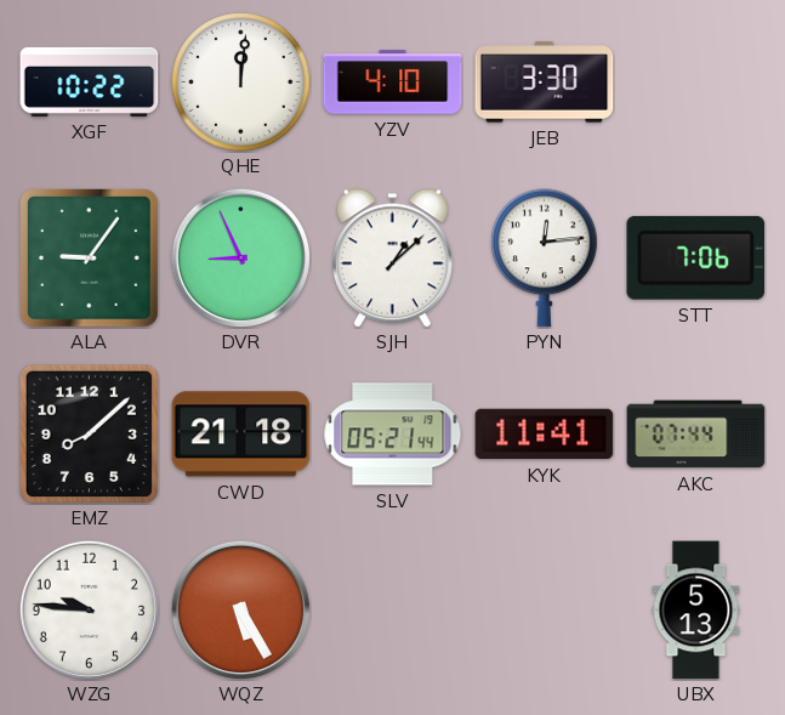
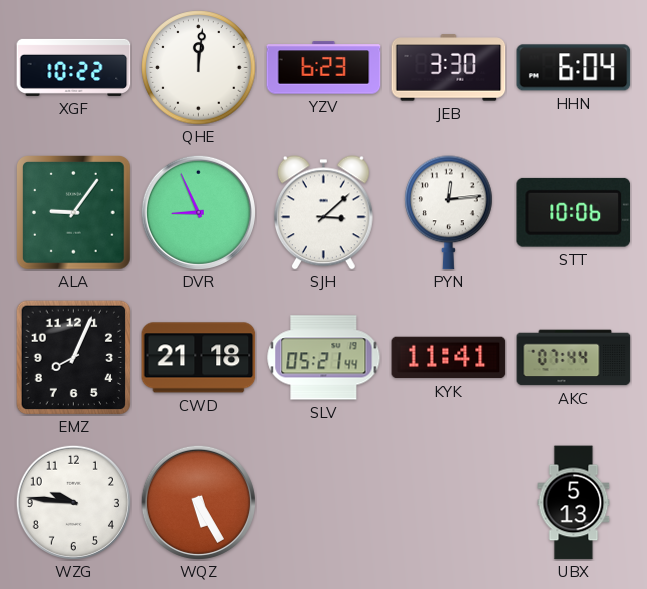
YZV: 4:10 -> 6:23 (324, 68)
HHN: none -> 6:04 (574, 68)
SJH: 1:08 -> 3:08 (323, 213)
STT: 7:06 -> 10:06 (574, 212)
EMZ: 8:08 -> 8:04 (73, 357)
